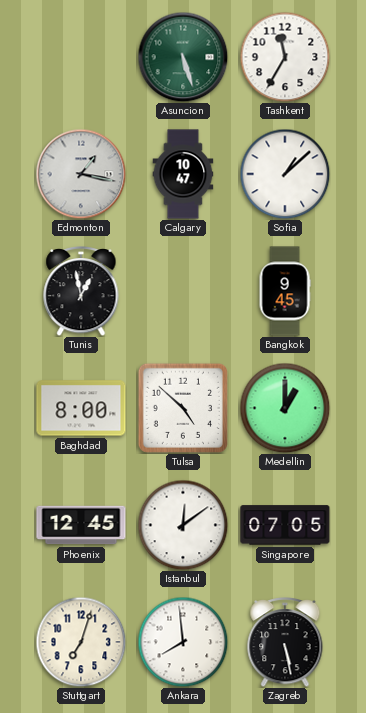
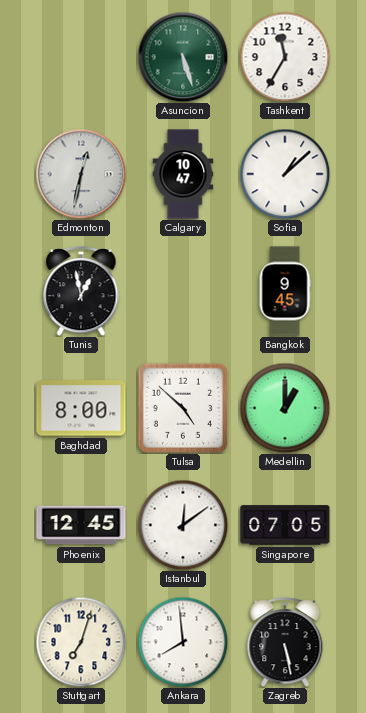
Edmonton: 1:17 -> 12:32 (81, 174)
